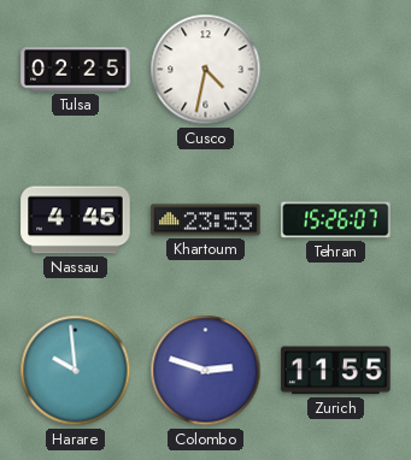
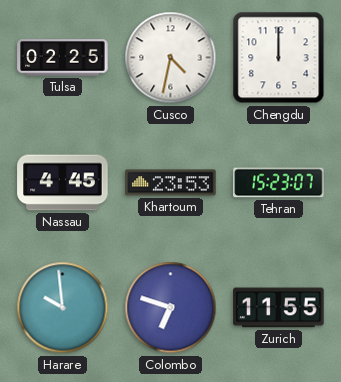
Chengdu: none -> 12:00 (279, 58)
Tehran: 15:26 -> 15:23 (279, 183)
Colombo: 2:48 -> 6:48 (171, 308)
